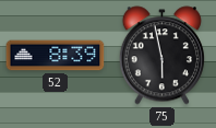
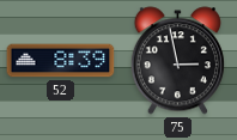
75: 5:58 -> 2:58 (177, 61)
